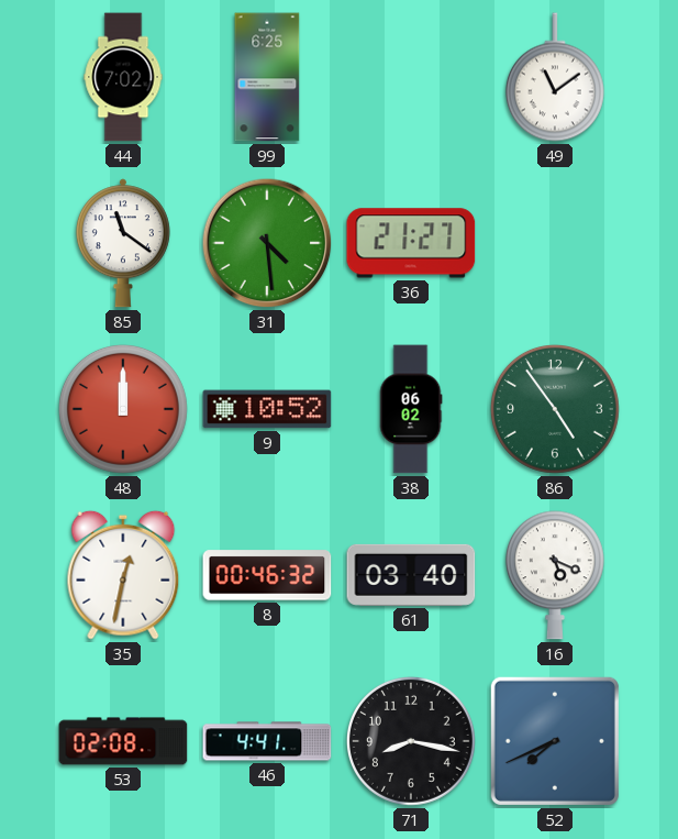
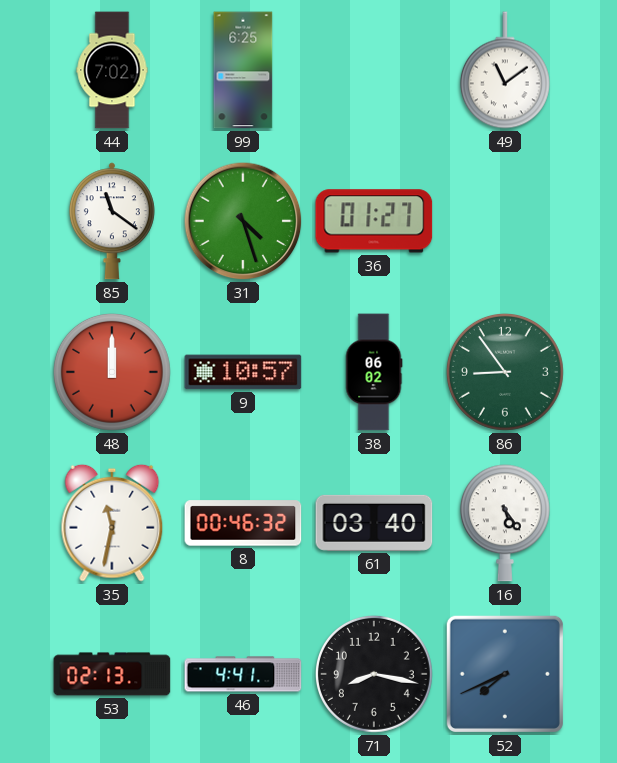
31: 4:29 -> 4:27 (243, 221)
36: 21:27 -> 01:27 (374, 221)
9: 10:52 -> 10:57 (243, 372)
86: 4:54 -> 8:54 (505, 372)
35: 12:32 -> 11:32 (112, 523)
16: 5:19 -> 5:24 (505, 523)
53: 02:08 -> 02:13 (112, 674)
